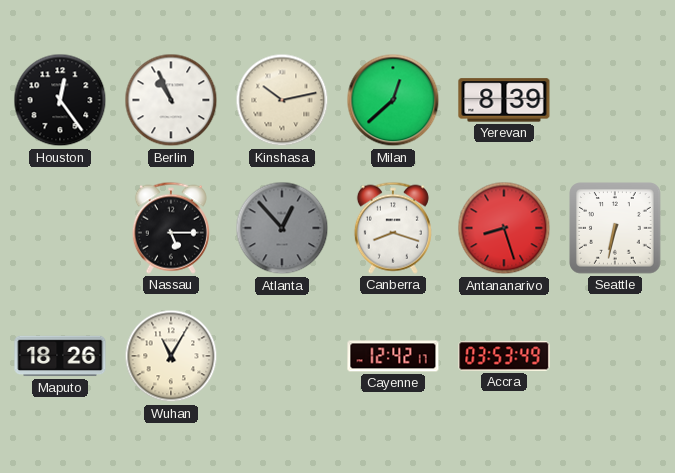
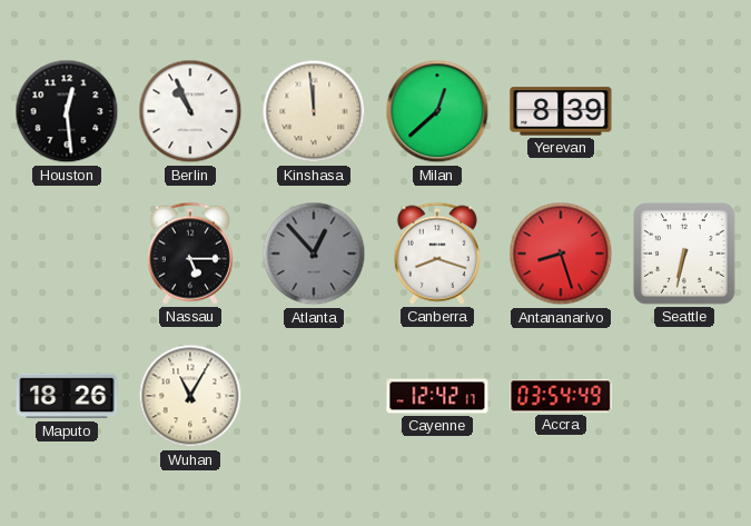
Houston: 12:24 -> 12:29 (67, 111)
Kinshasa: 10:13 -> 11:59 (314, 111)
Accra: 03:53 -> 03:54 (561, 396)
